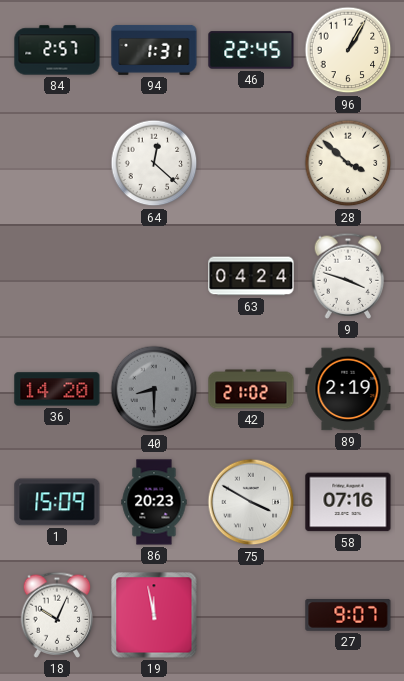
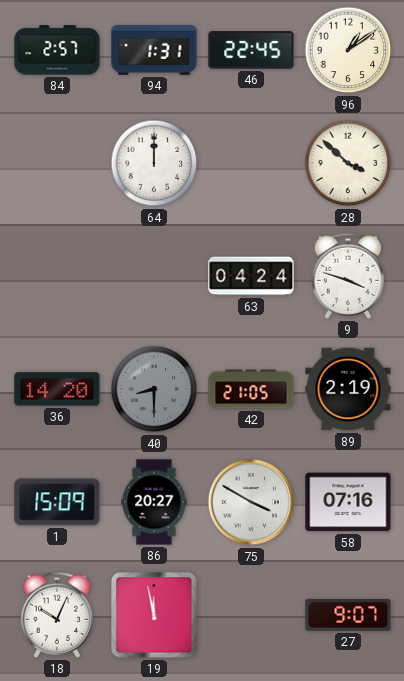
96: 1:05 -> 1:09 (348, 50)
64: 12:22 -> 12:00 (154, 163)
42: 21:02 -> 21:05 (251, 389)
86: 20:23 -> 20:27 (154, 502)
